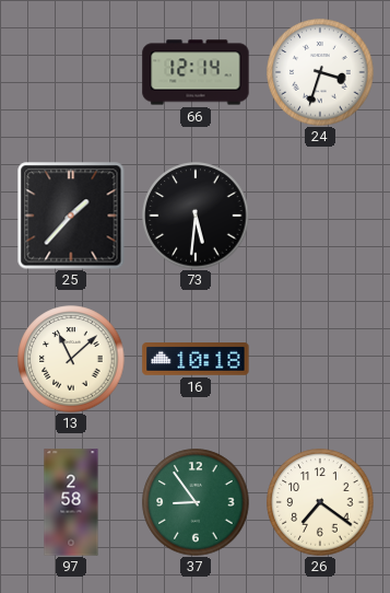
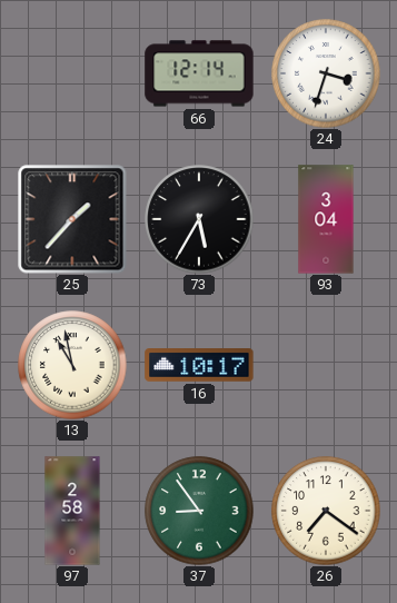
73: 5:31 -> 5:35 (199, 219)
93: none -> 3:04 (326, 219)
13: 11:08 -> 10:58 (72, 365)
16: 10:18 -> 10:17 (199, 365)
